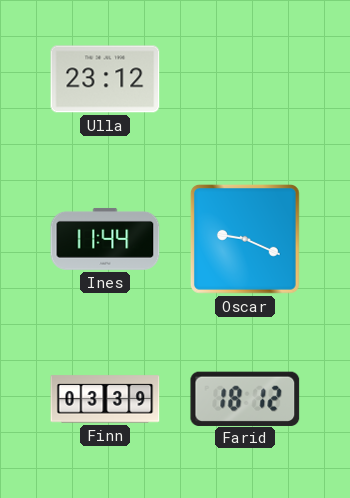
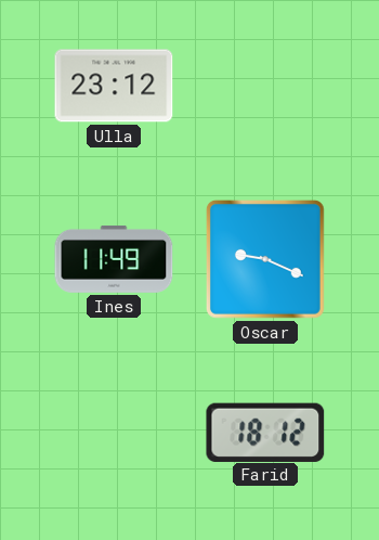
Ines: 11:44 -> 11:49 (114, 259)
Finn: 03:39 -> none (105, 399)
